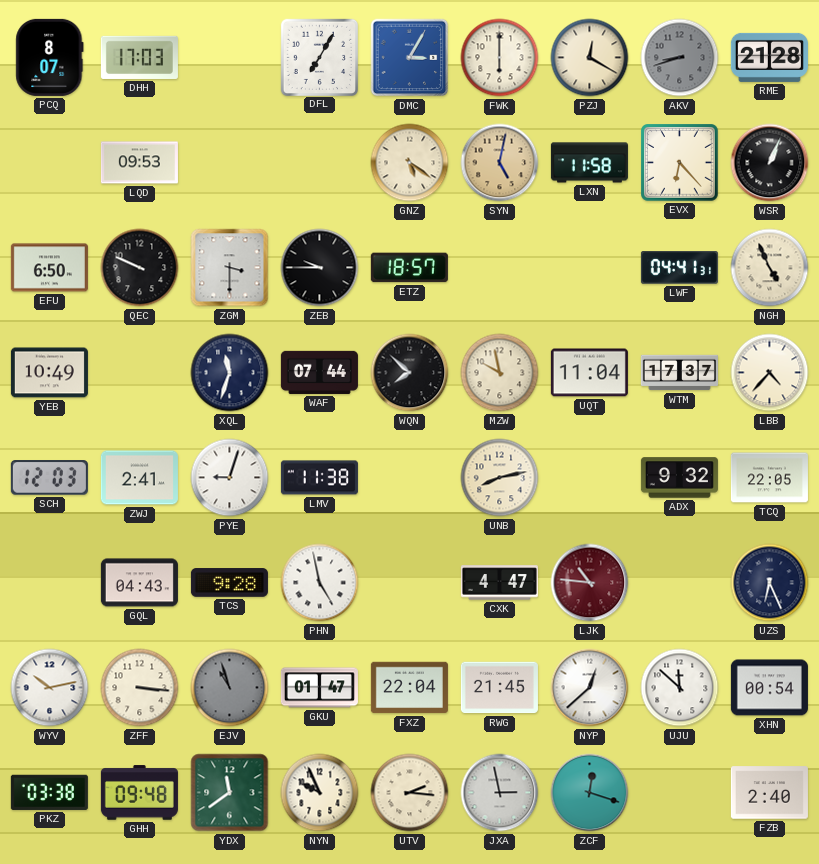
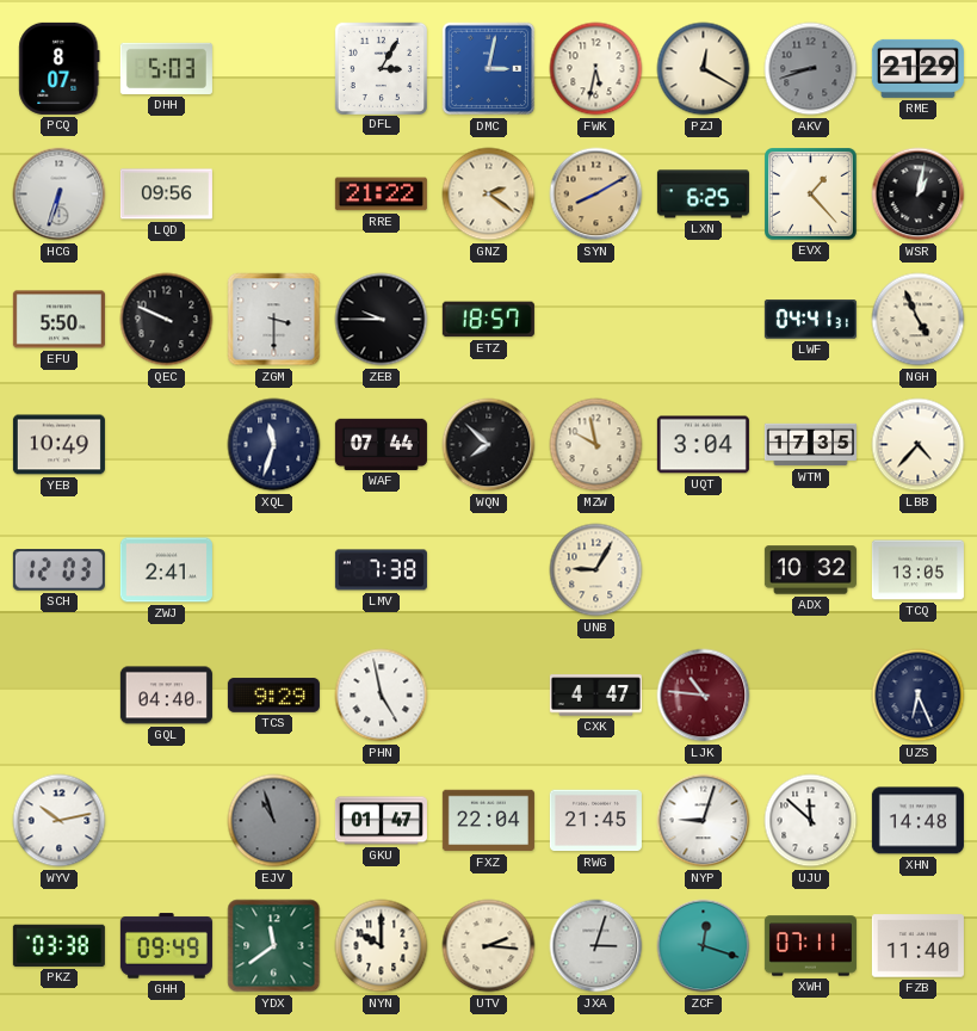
DHH: 17:03 -> 5:03 (166, 68)
DFL: 7:05 -> 3:05 (381, 68)
DMC: 3:05 -> 3:02 (489, 69)
FWK: 6:00 -> 5:32 (596, 69)
RME: 21:28 -> 21:29 (917, 68)
HCG: none -> 6:33 (60, 195)
LQD: 09:53 -> 09:56 (166, 195)
RRE: none -> 21:22 (381, 195)
GNZ: 5:21 -> 2:21 (489, 195)
SYN: 5:02 -> 8:10 (596, 195)
LXN: 11:58 -> 6:25 (703, 195)
EVX: 6:23 -> 1:23 (811, 195)
WSR: 1:04 -> 1:02 (919, 195)
EFU: 6:50 -> 5:50 (58, 320)
UQT: 11:04 -> 3:04 (703, 445)
WTM: 17:37 -> 17:35 (810, 445)
PYE: 9:03 -> none (230, 478)
LMV: 11:38 -> 7:38 (381, 570)
UNB: 8:13 -> 9:05 (596, 570)
ADX: 9:32 -> 10:32 (810, 570)
TCQ: 22:05 -> 13:05 (917, 570)
GQL: 04:43 -> 04:40 (166, 696)
TCS: 9:28 -> 9:29 (273, 696)
ZFF: 3:16 -> none (140, 688)
NYP: 12:38 -> 9:03 (704, 821)
XHN: 00:54 -> 14:48 (917, 821)
GHH: 09:48 -> 09:49 (166, 946)
NYN: 9:56 -> 10:00 (382, 946)
JXA: 2:58 -> 3:03 (596, 946)
XWH: none -> 07:11 (810, 946)
FZB: 2:40 -> 11:40 (917, 946)
